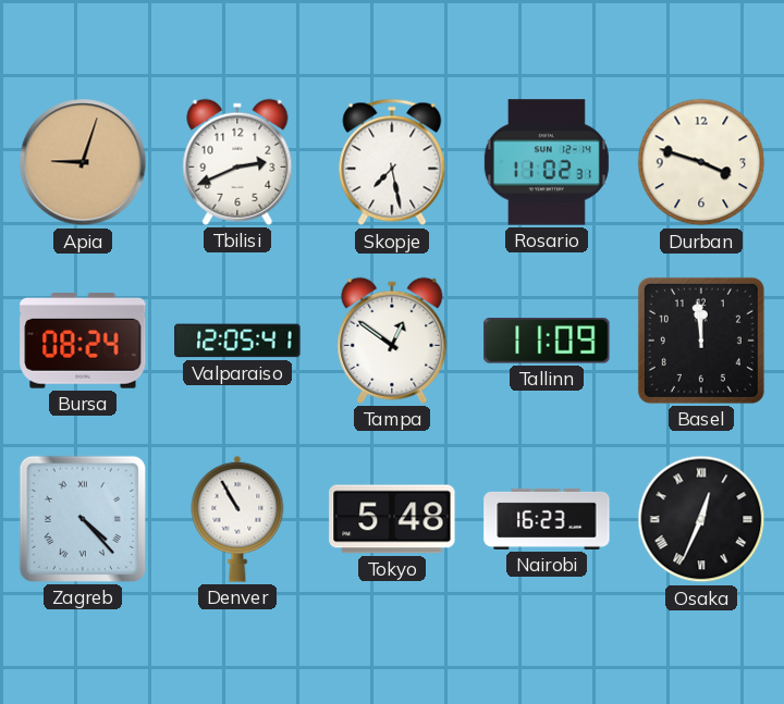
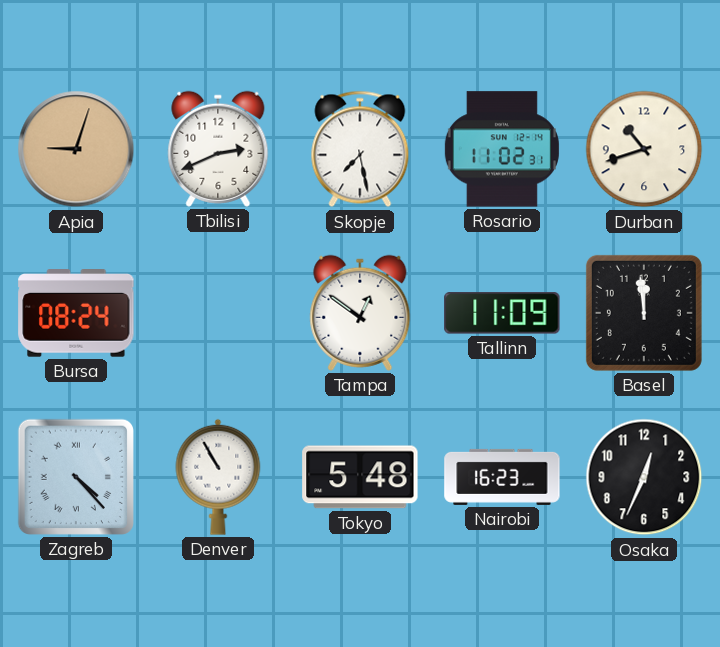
Durban: 3:48 -> 10:42 (644, 149)
Valparaiso: 12:05 -> none (237, 341)
Osaka numerals: Roman -> Arabic (644, 477)
